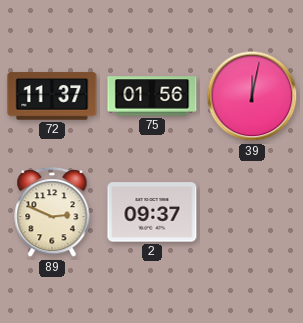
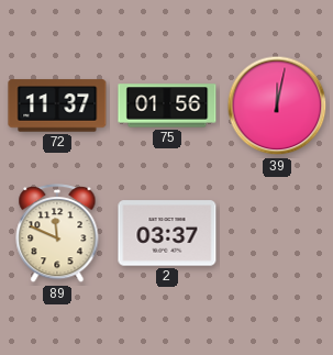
89: 2:49 -> 11:49 (57, 234)
2: 09:37 -> 03:37 (167, 233)
